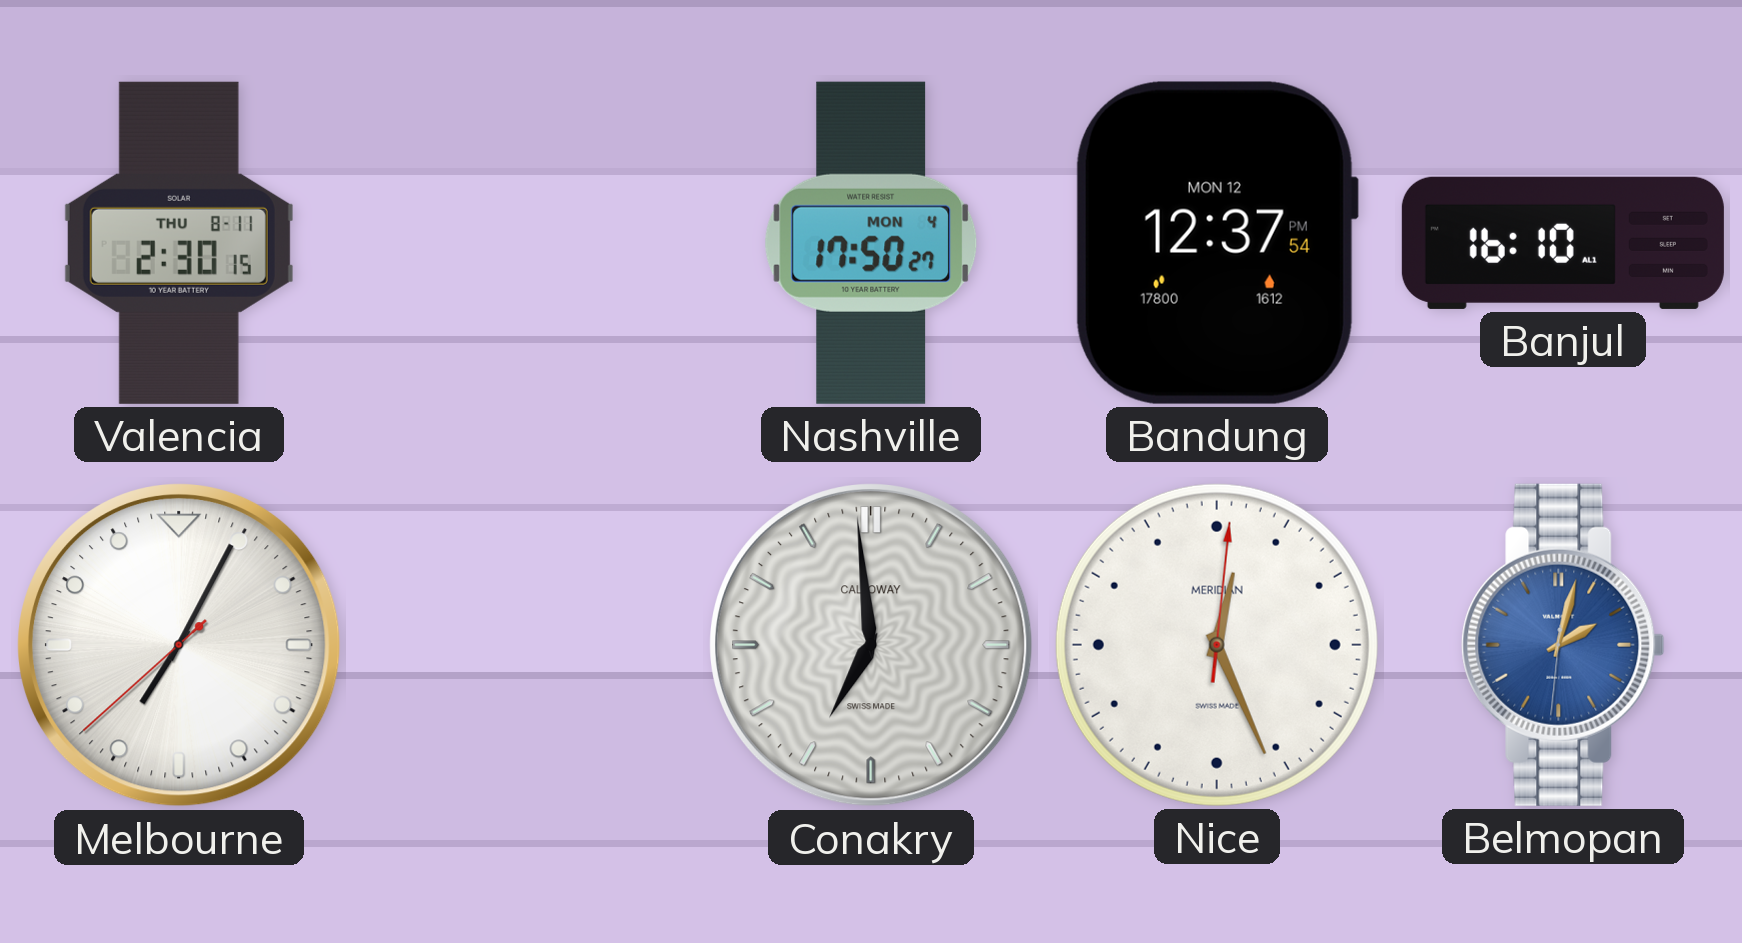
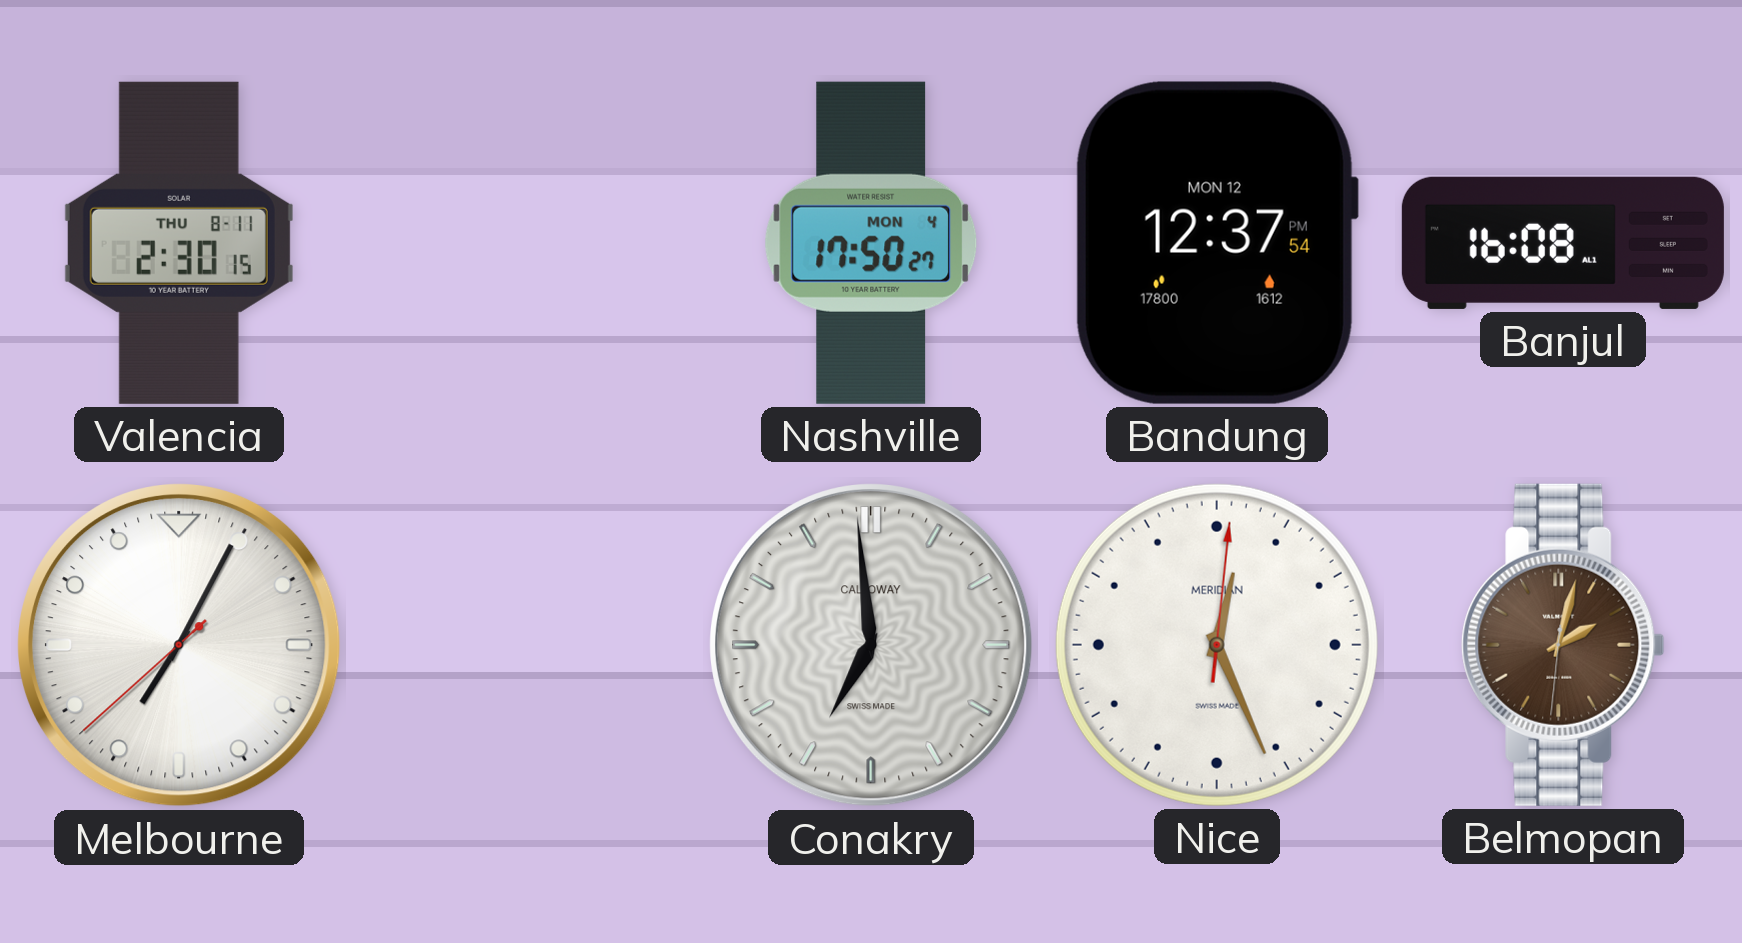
Banjul: 16:10 -> 16:08 (1563, 243)
Belmopan dial: blue -> brown (1563, 645)
